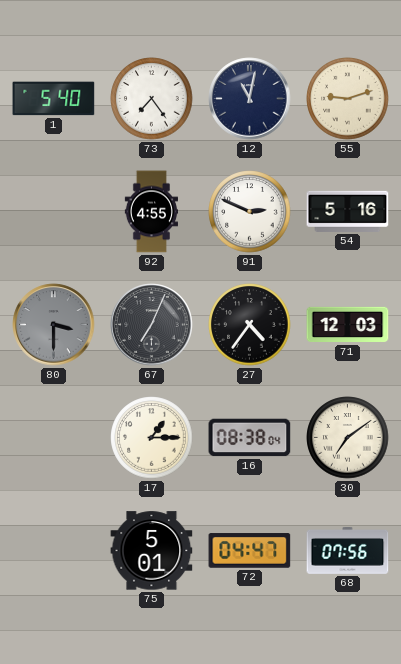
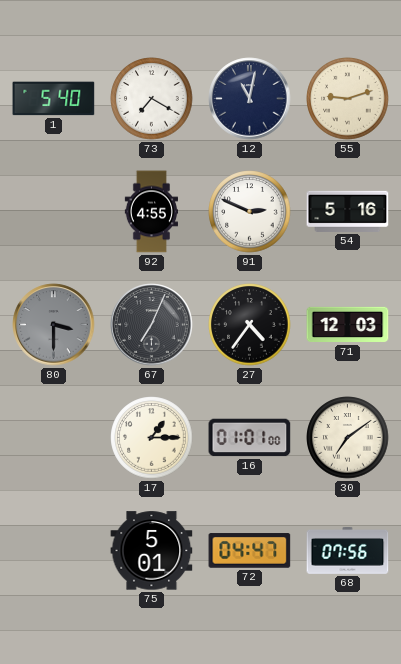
73: 7:24 -> 7:20 (152, 99)
16: 08:38 -> 01:01 (250, 438)
